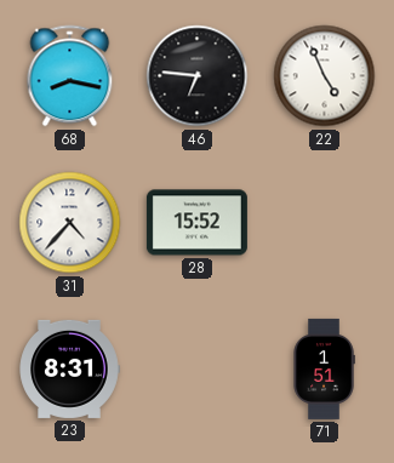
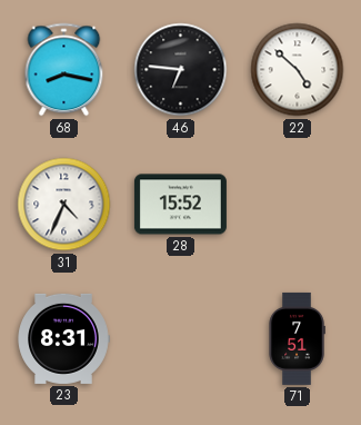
22: 4:56 -> 4:52 (298, 70)
31: 4:37 -> 4:34 (64, 205)
71: 1:51 -> 7:51 (297, 338)
